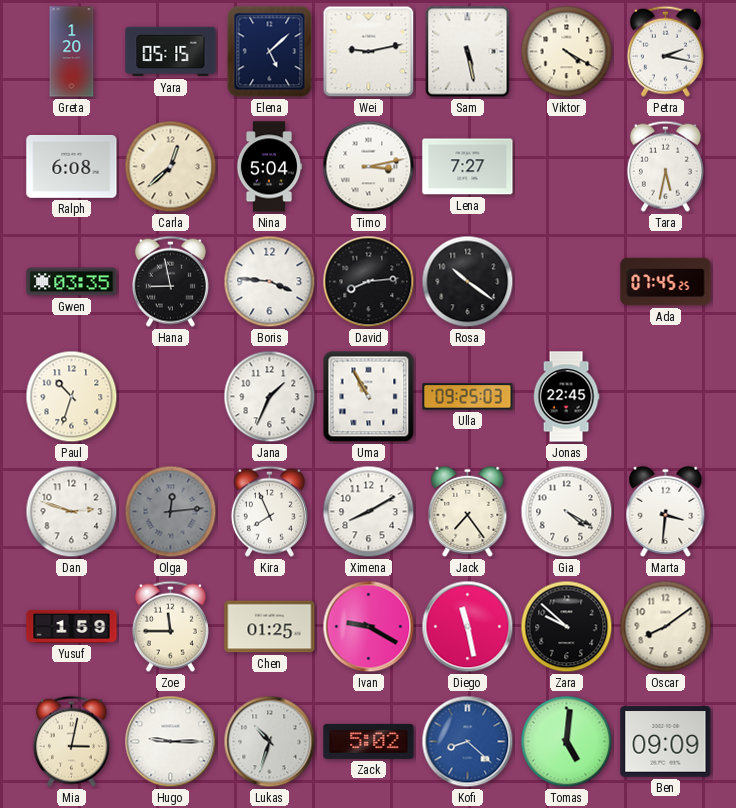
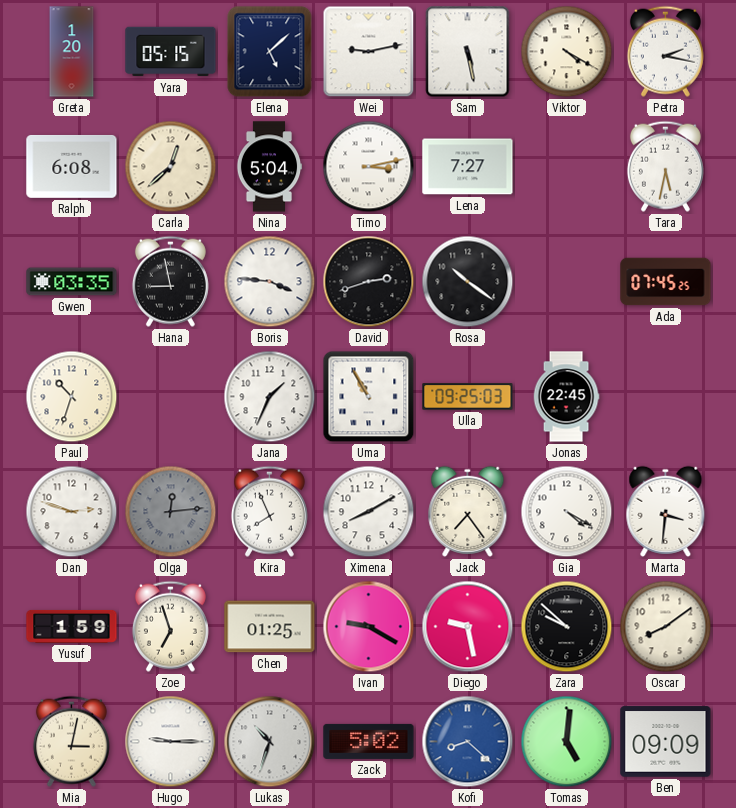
David: 8:14 -> 2:42 (369, 282)
Zoe: 11:45 -> 6:57 (170, 626)
Diego: 11:28 -> 9:28 (468, 627)
